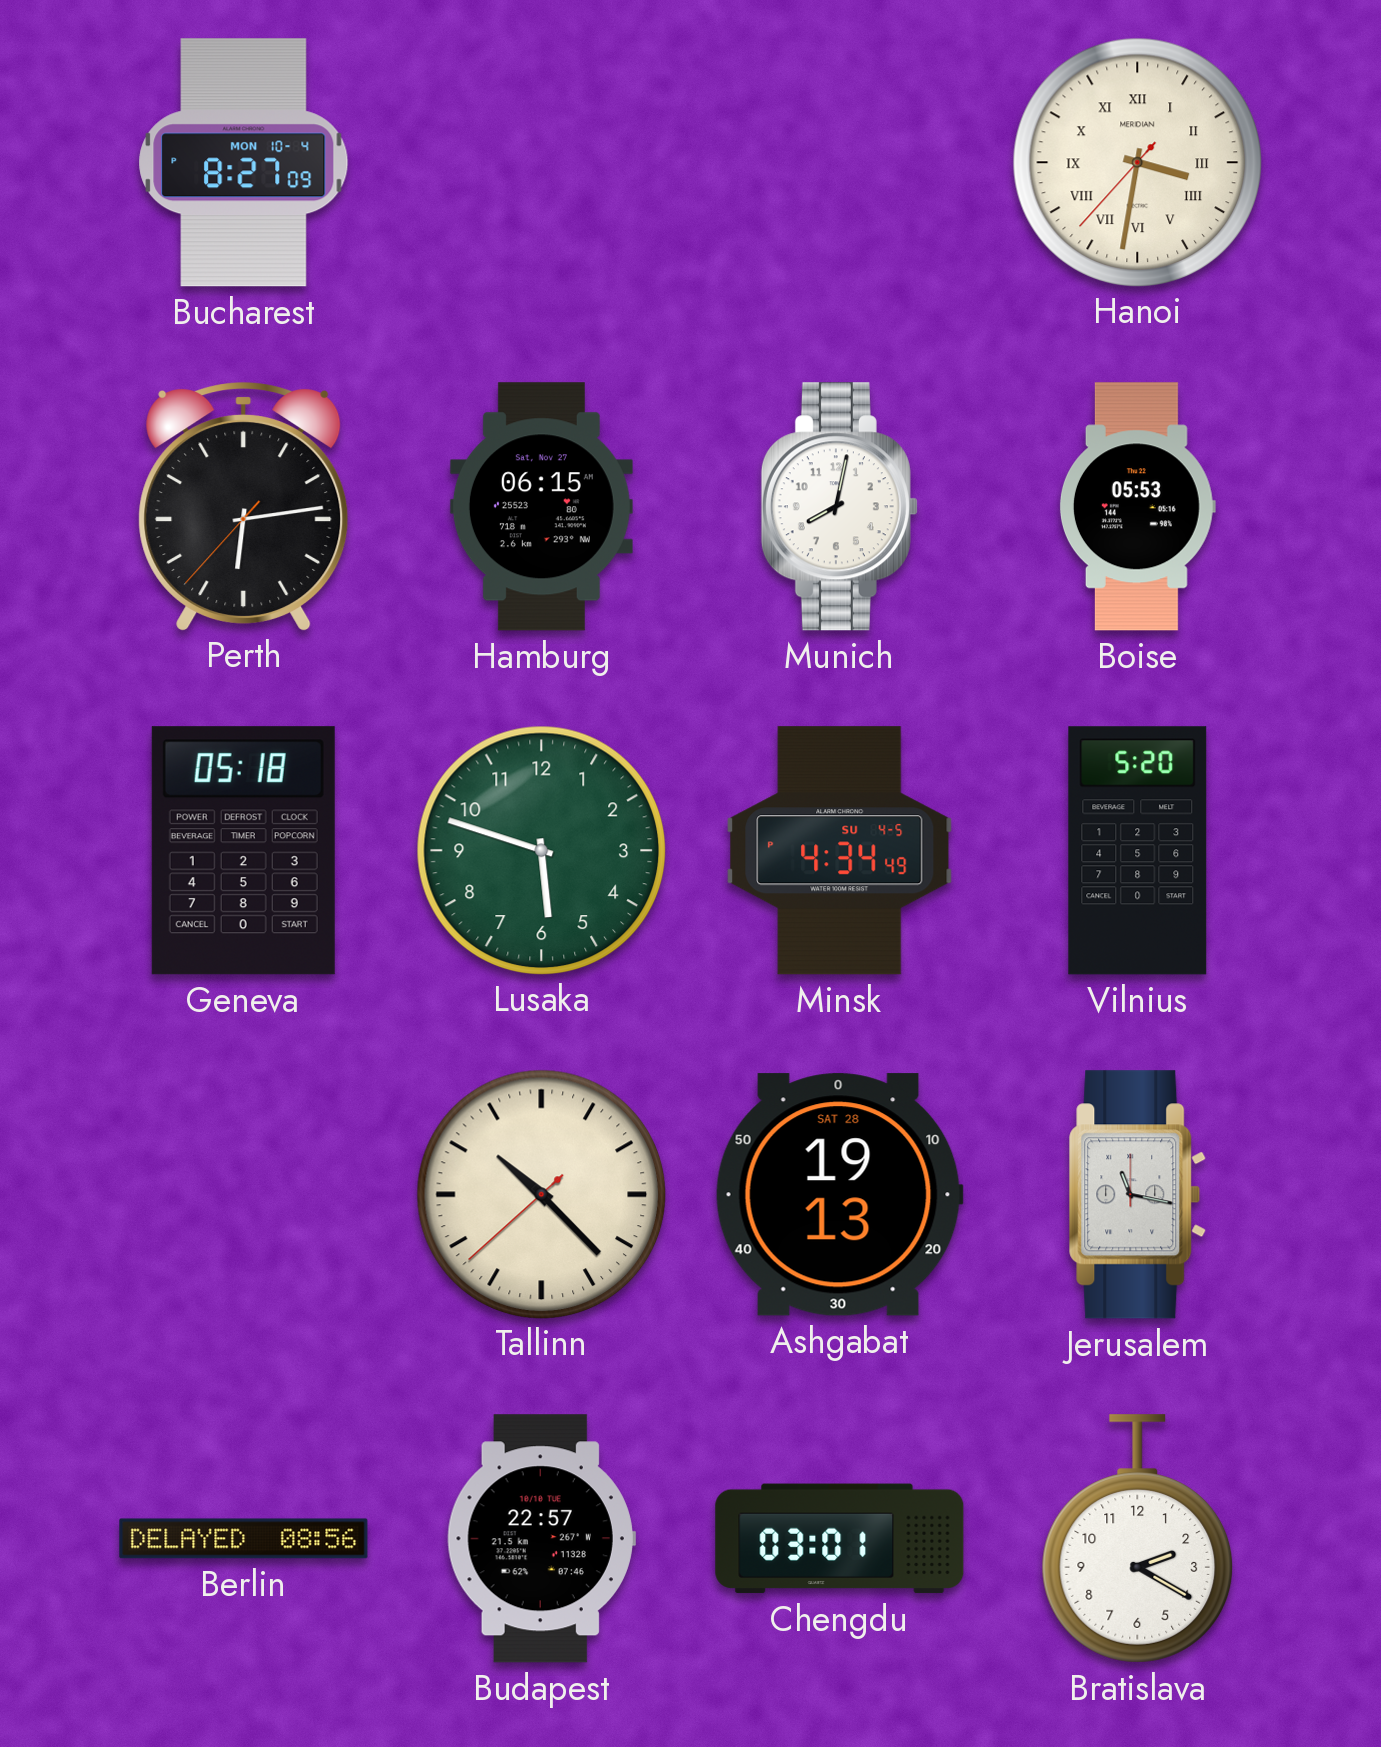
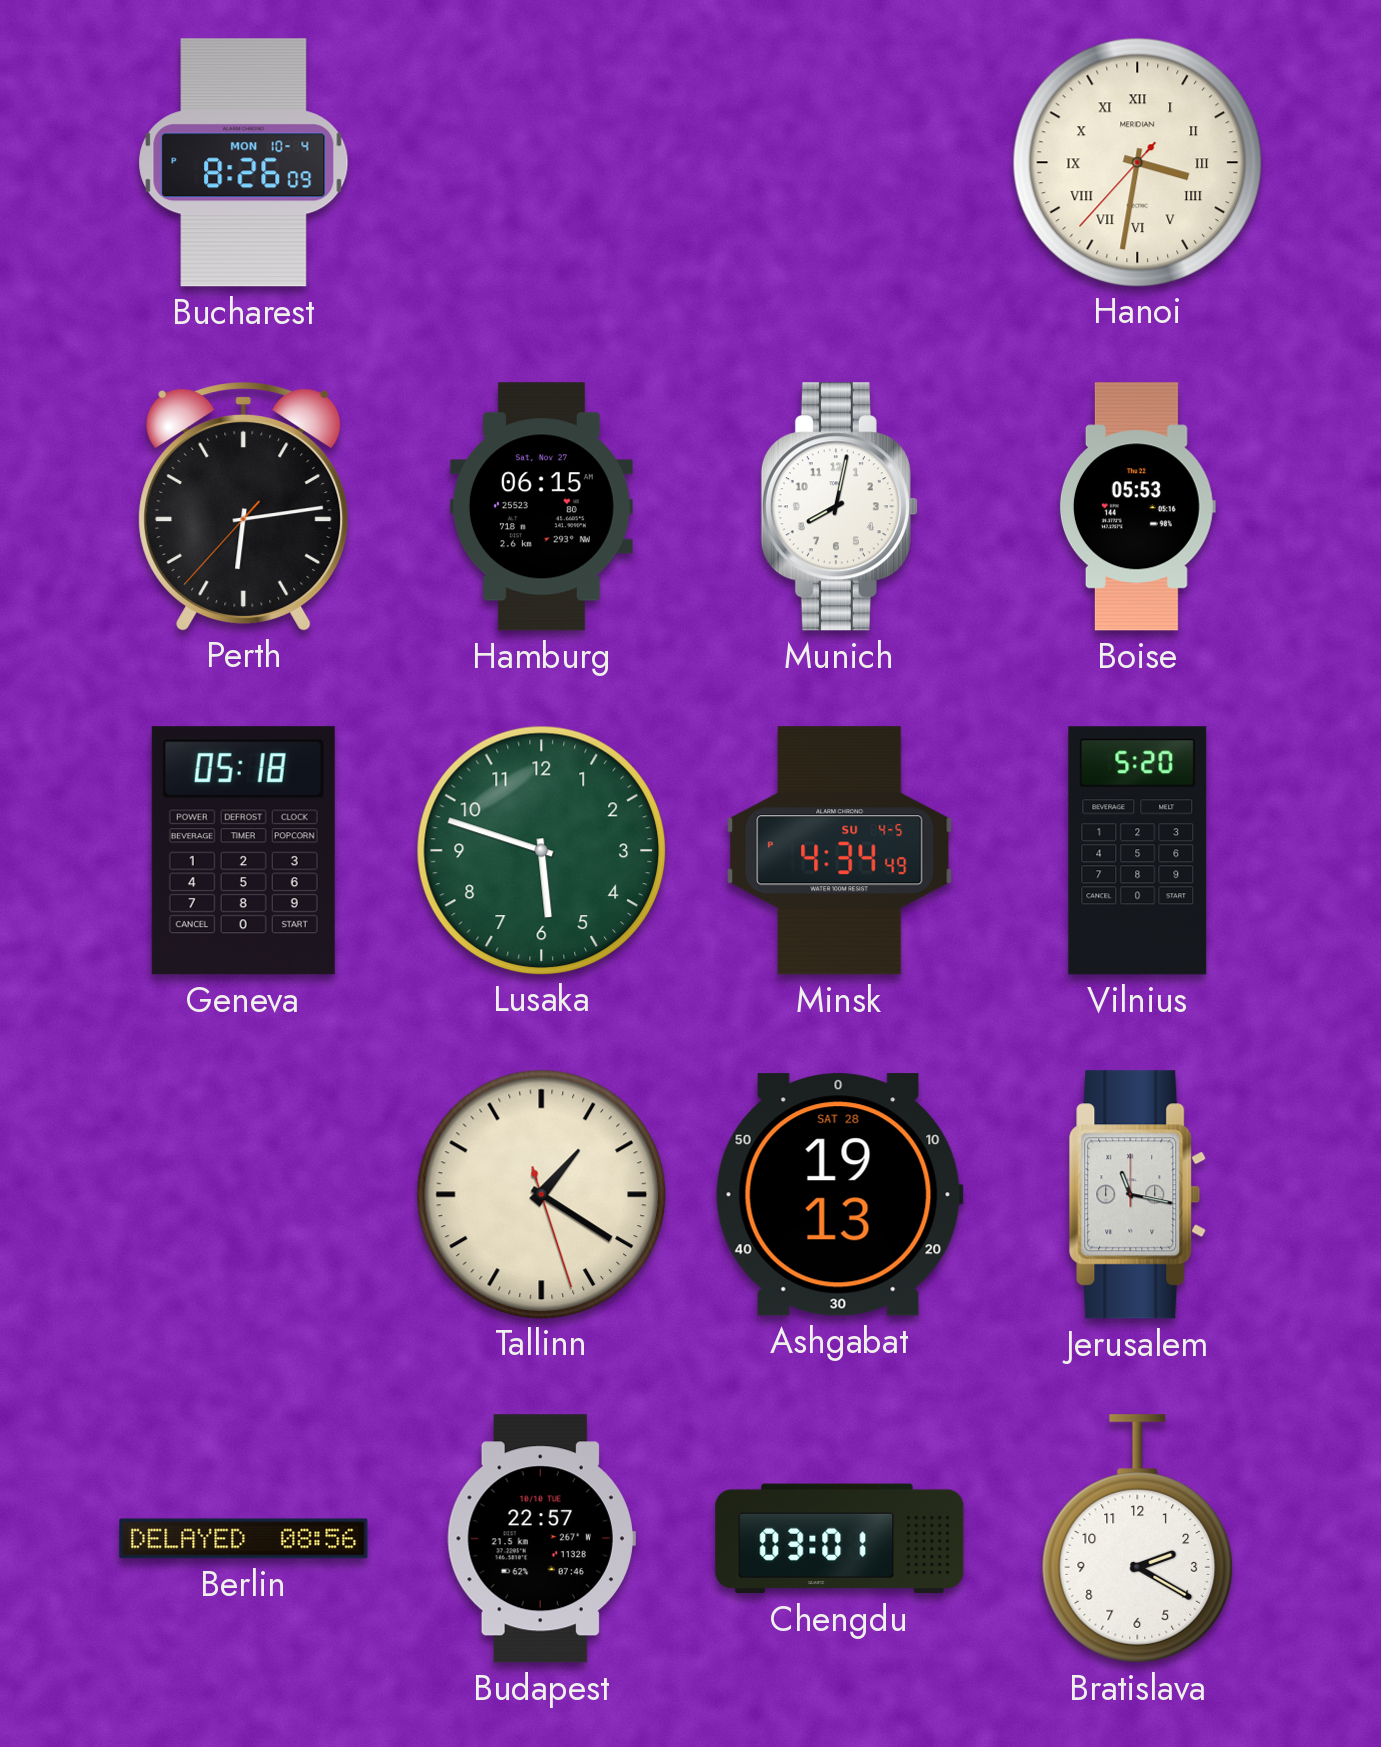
Bucharest: 8:27 -> 8:26 (244, 163)
Tallinn: 10:22 -> 1:20 (541, 1194)
